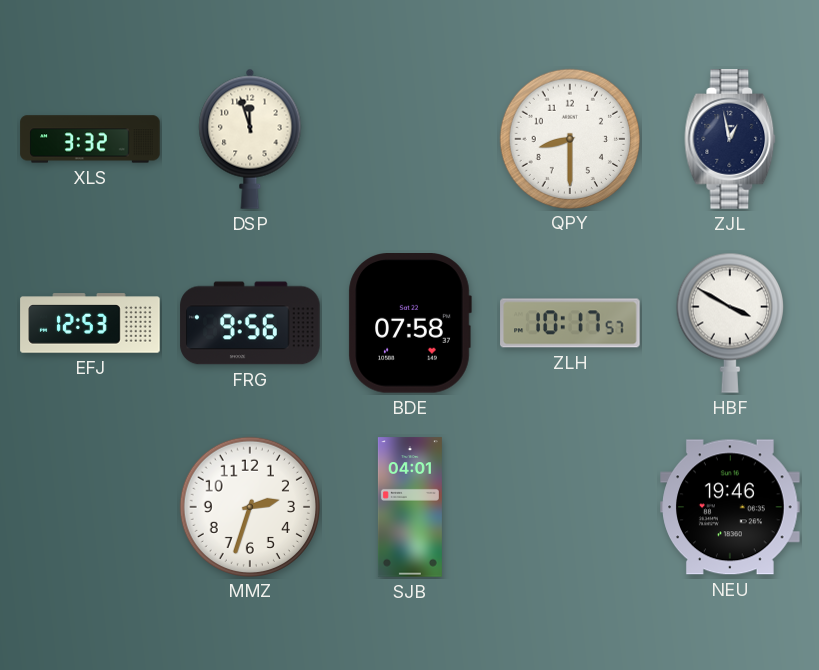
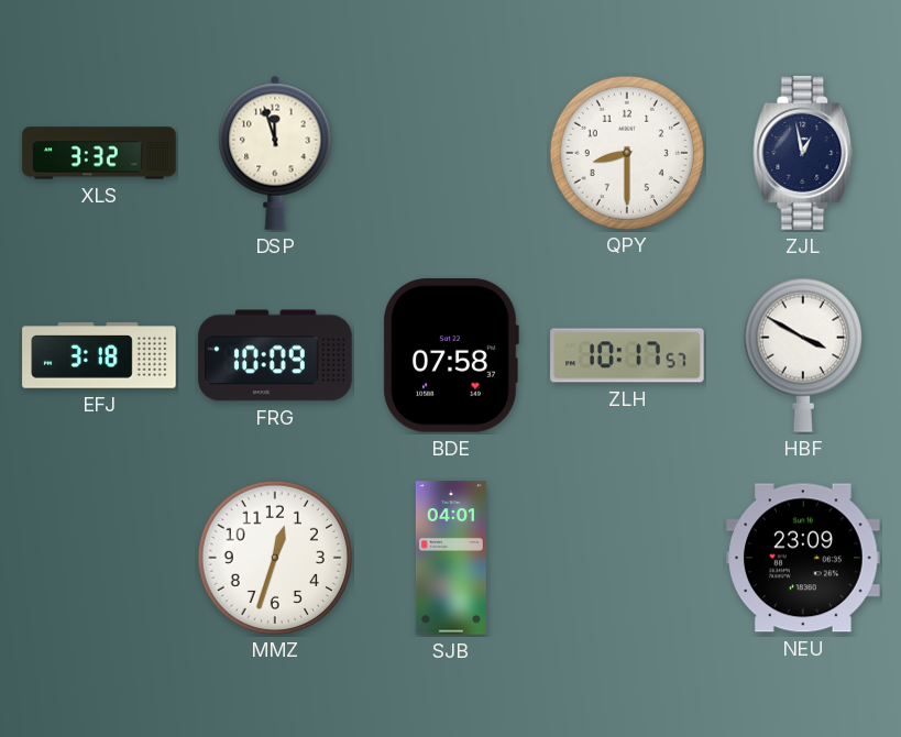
EFJ: 12:53 -> 3:18 (99, 355)
FRG: 9:56 -> 10:09 (275, 355)
MMZ: 2:33 -> 12:33 (274, 557)
NEU: 19:46 -> 23:09 (803, 558)
